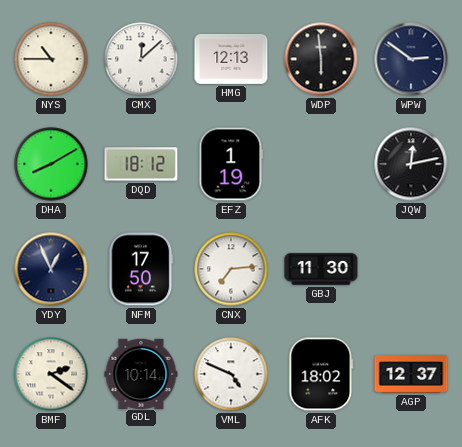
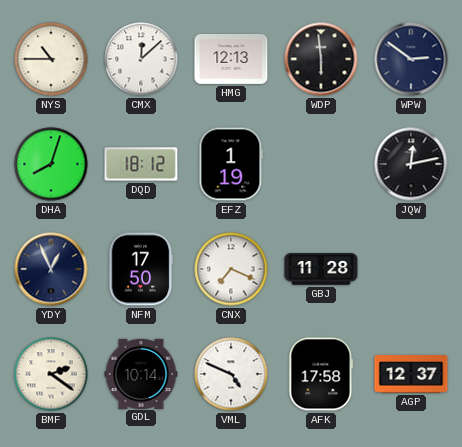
DHA: 8:10 -> 8:03 (51, 164)
CNX: 7:14 -> 7:19 (231, 269)
GBJ: 11:30 -> 11:28 (321, 269)
AFK: 18:02 -> 17:58 (321, 374)
